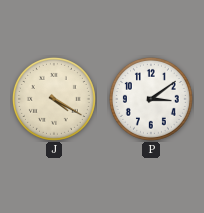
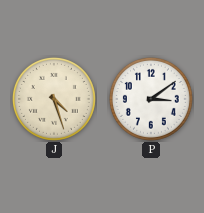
J: 4:20 -> 4:27 (54, 99)
